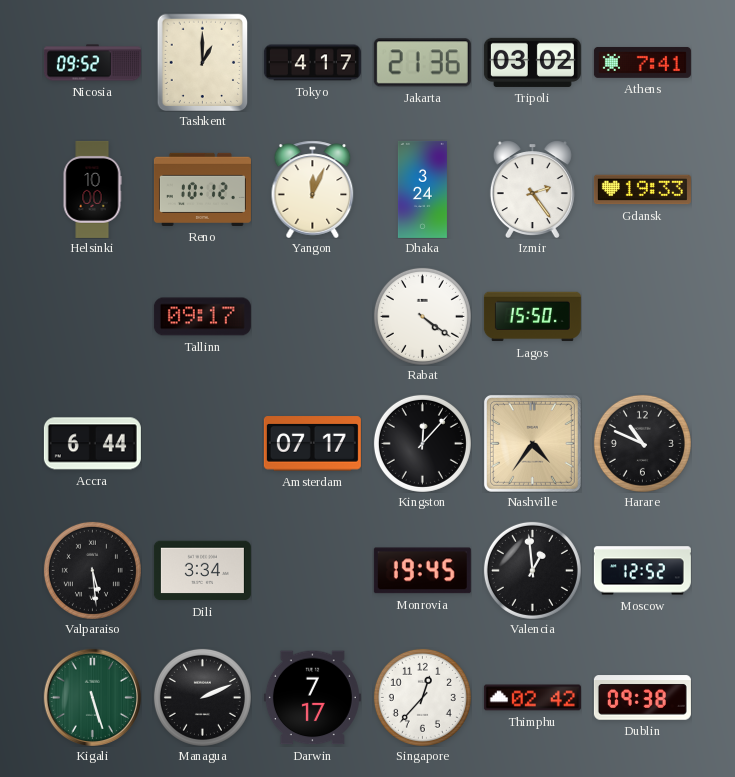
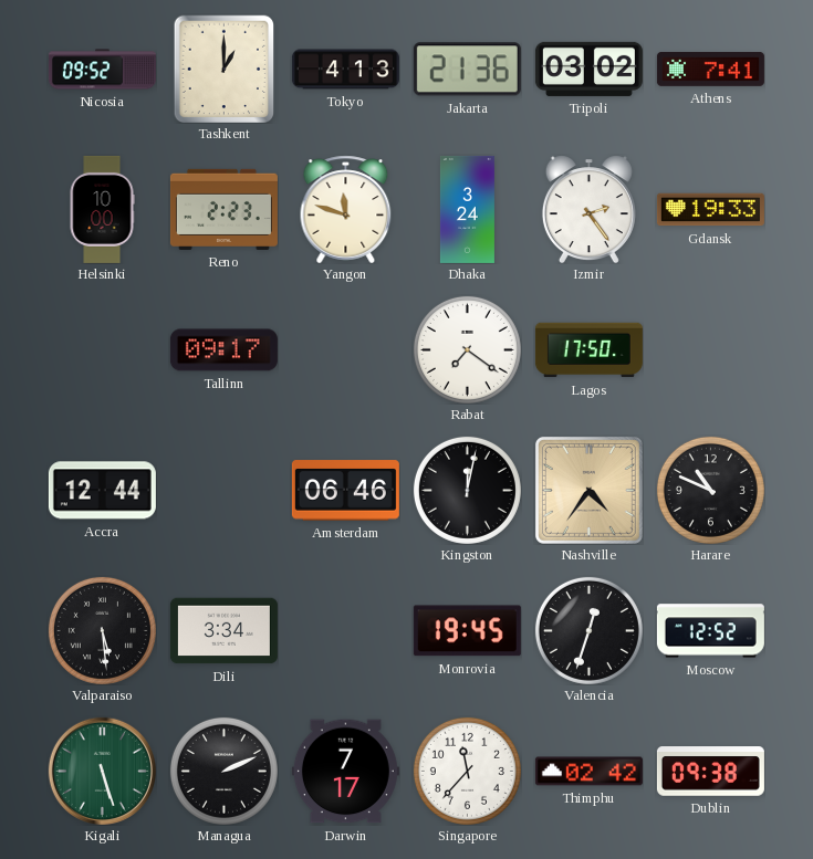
Tokyo: 4:17 -> 4:13 (345, 70)
Reno: 10:12 -> 2:23 (223, 209)
Yangon: 12:04 -> 11:48 (346, 209)
Rabat: 4:21 -> 7:21 (467, 349)
Lagos: 15:50 -> 17:50 (588, 350)
Accra: 6:44 -> 12:44 (102, 491)
Amsterdam: 07:17 -> 06:46 (345, 491)
Kingston: 12:07 -> 12:02 (467, 490)
Valencia: 12:59 -> 12:33 (588, 630)
Singapore: 12:37 -> 11:37 (467, 771)
